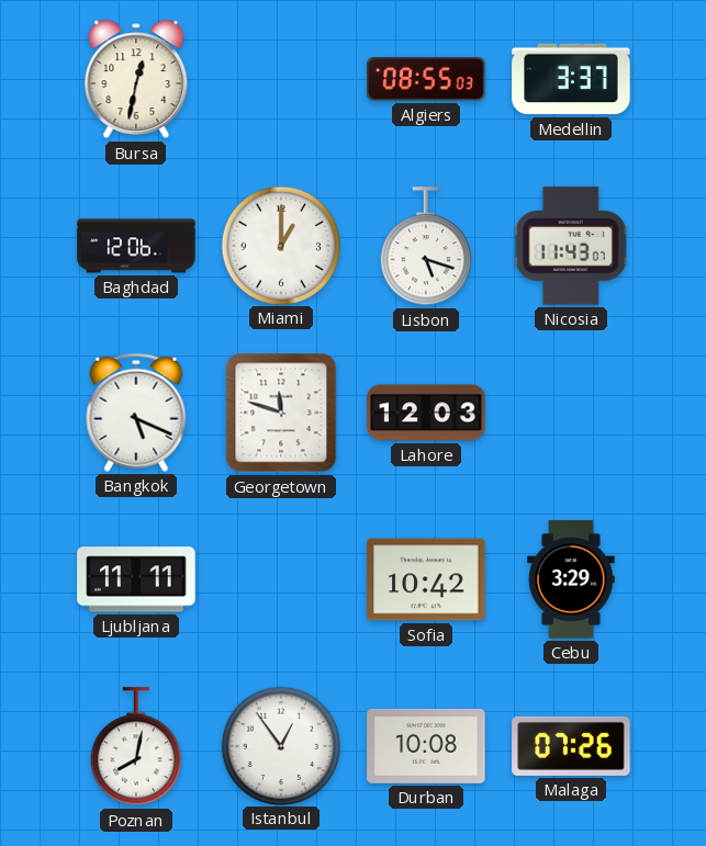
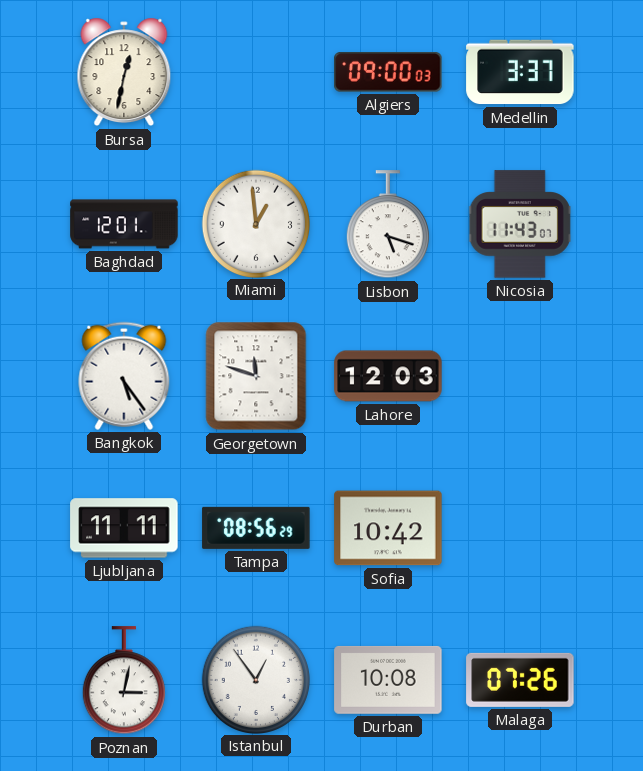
Algiers: 08:55 -> 09:00 (388, 72)
Baghdad: 12:06 -> 12:01 (124, 224)
Miami: 1:00 -> 12:59 (255, 223)
Bangkok: 5:19 -> 5:24 (124, 376)
Tampa: none -> 08:56 (256, 528)
Cebu: 3:29 -> none (571, 579)
Poznan: 8:02 -> 3:02 (124, 681)
